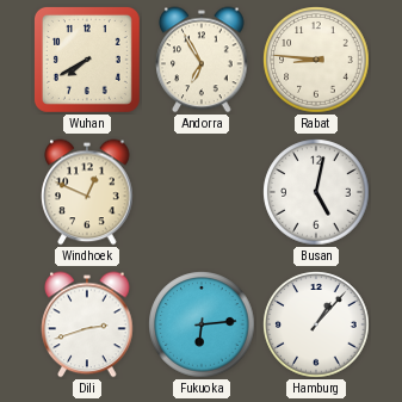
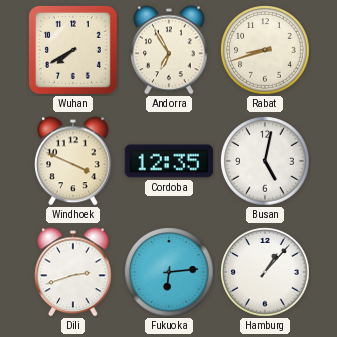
Rabat: 8:46 -> 8:42 (265, 50)
Windhoek: 12:49 -> 3:49 (73, 161)
Cordoba: none -> 12:35 (168, 161)
